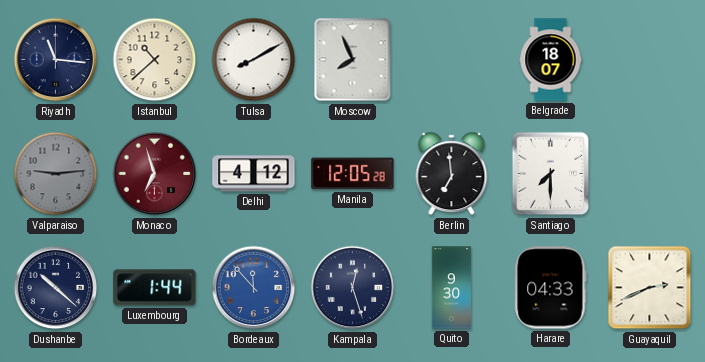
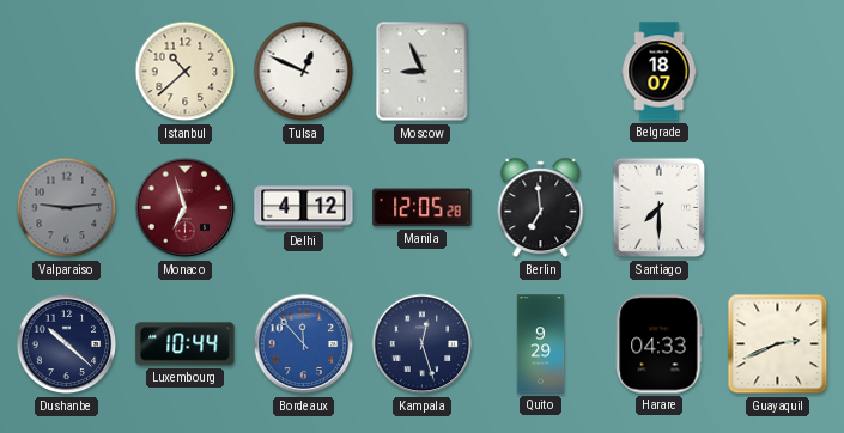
Riyadh: 11:16 -> none (56, 60)
Tulsa: 8:10 -> 12:49 (304, 72)
Moscow: 7:56 -> 8:56 (423, 72)
Luxembourg: 1:44 -> 10:44 (186, 344)
Quito: 9:30 -> 9:29 (541, 344)
